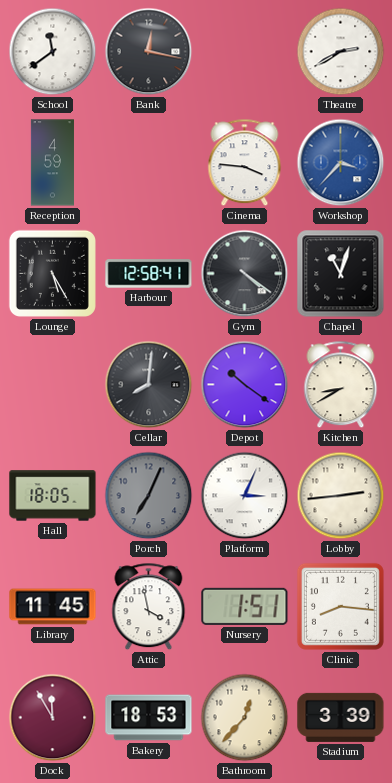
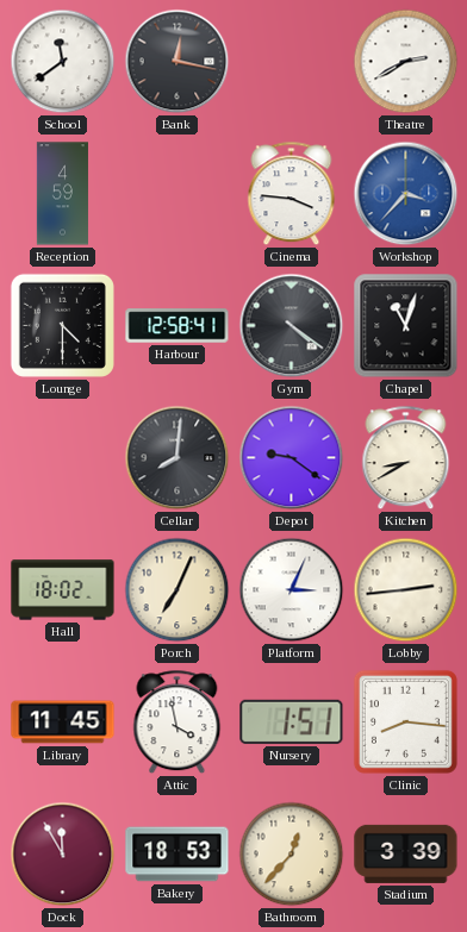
Lounge: 5:25 -> 4:30 (62, 325)
Depot: 10:21 -> 9:21 (292, 458)
Hall: 18:05 -> 18:02 (63, 590)
Porch dial: grey -> cream (178, 590)
